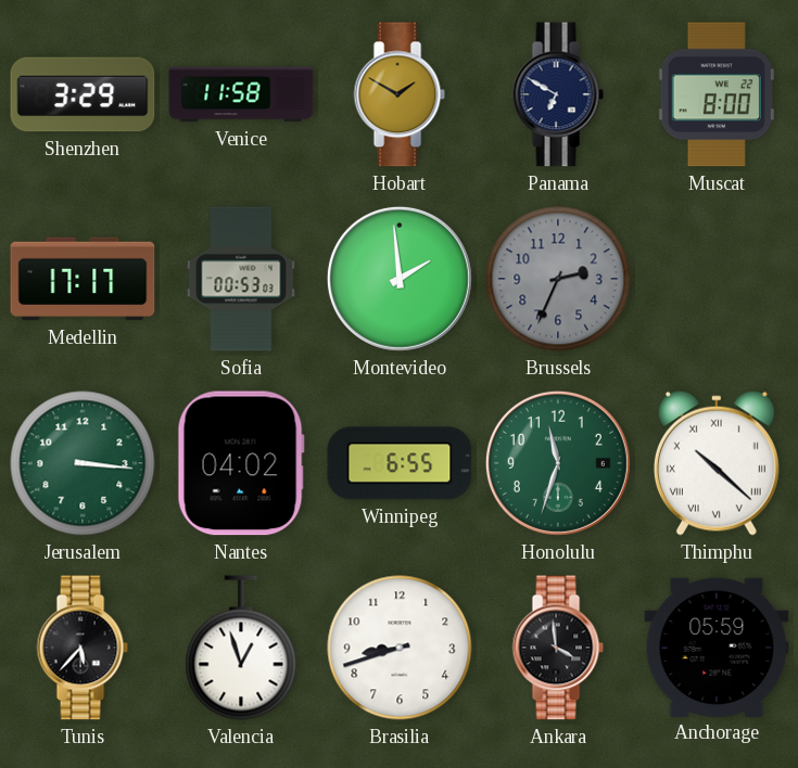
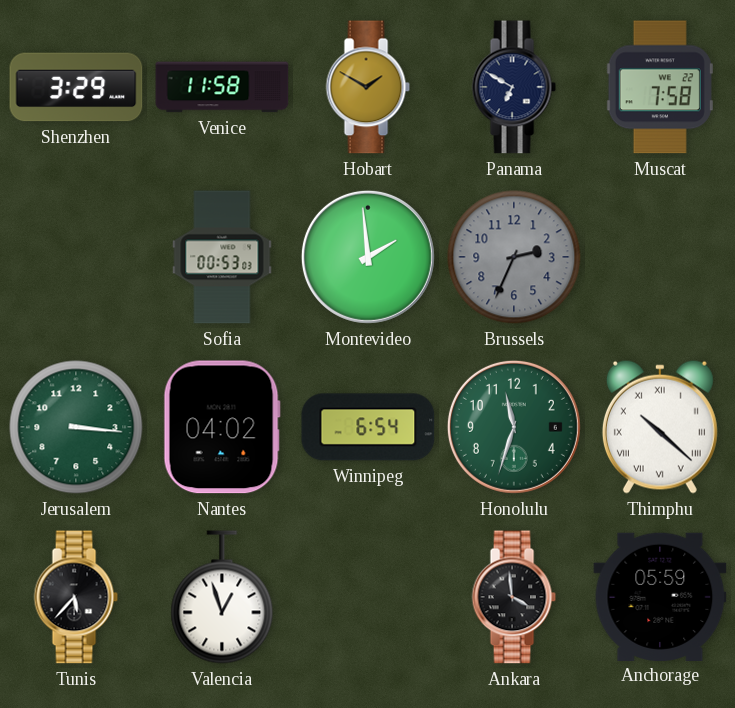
Muscat: 8:00 -> 7:58 (660, 87)
Medellin: 17:17 -> none (83, 279)
Winnipeg: 6:55 -> 6:54 (368, 427)
Brasilia: 8:42 -> none (400, 648)
